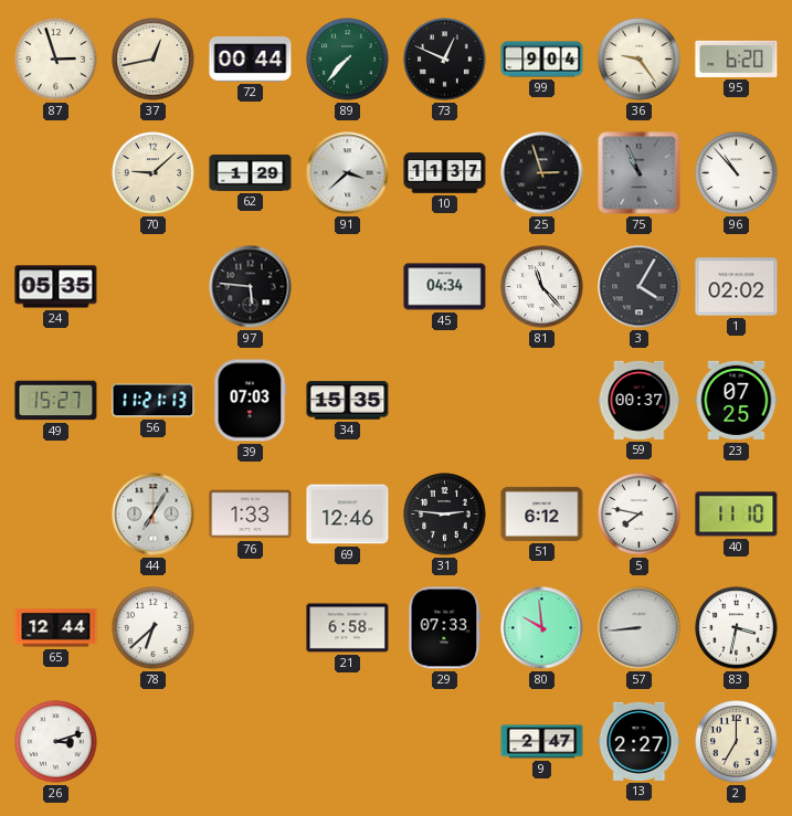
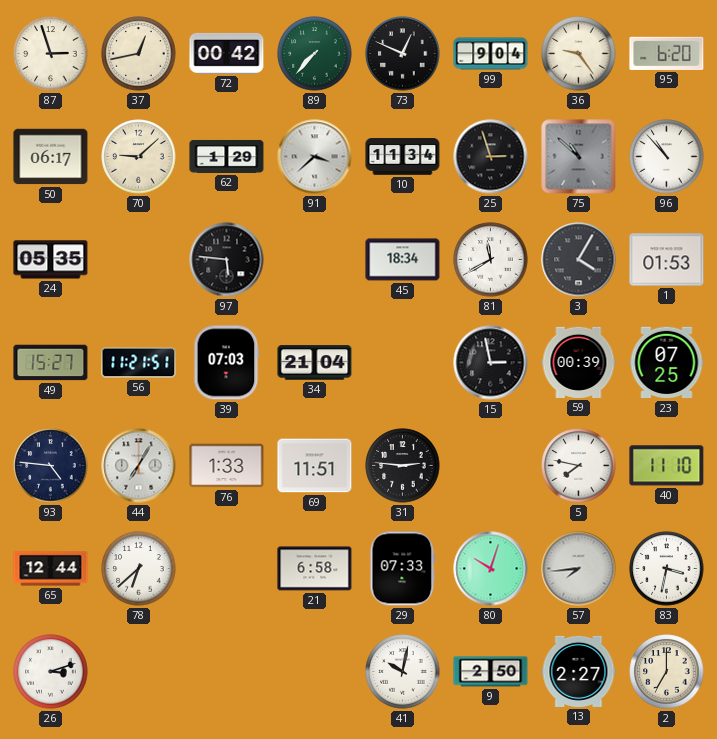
72: 00:44 -> 00:42 (227, 53)
50: none -> 06:17 (51, 157)
10: 11:37 -> 11:34 (403, 157)
75: 10:56 -> 10:52 (579, 157)
45: 04:34 -> 18:34 (403, 260)
81: 11:23 -> 11:40 (491, 260)
1: 02:02 -> 01:53 (667, 260)
56: 11:21:13 -> 11:21:51 (139, 363)
34: 15:35 -> 21:04 (315, 363)
15: none -> 2:58 (491, 363)
59: 00:37 -> 00:39 (579, 362)
93: none -> 4:46 (51, 466)
69: 12:46 -> 11:51 (315, 466)
51: 6:12 -> none (542, 513)
80: 9:59 -> 10:03 (491, 569)
57: 8:44 -> 7:44 (579, 569)
41: none -> 10:02 (403, 672)
9: 2:47 -> 2:50 (491, 672)
